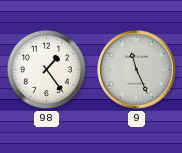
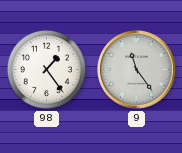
9: 11:26 -> 11:24 (137, 70)
